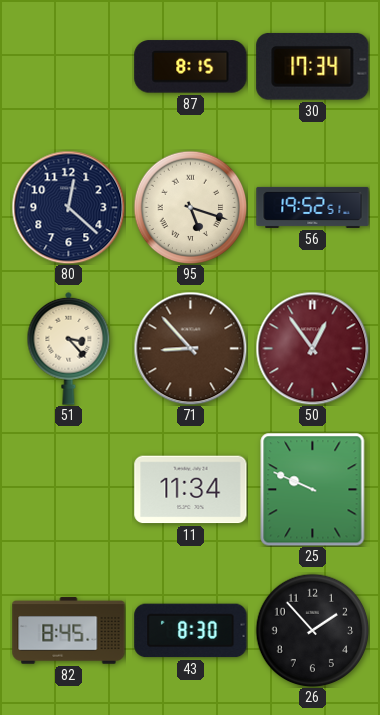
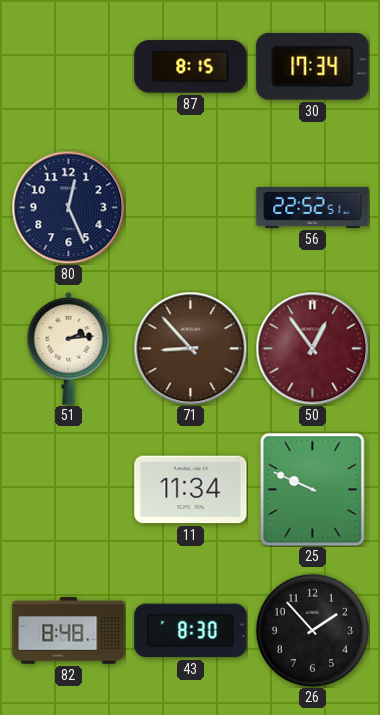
80: 12:22 -> 12:26 (68, 207)
95: 5:18 -> none (190, 207)
56: 19:52 -> 22:52 (313, 207)
51: 3:23 -> 2:14 (69, 348)
82: 8:45 -> 8:48 (69, 631)
